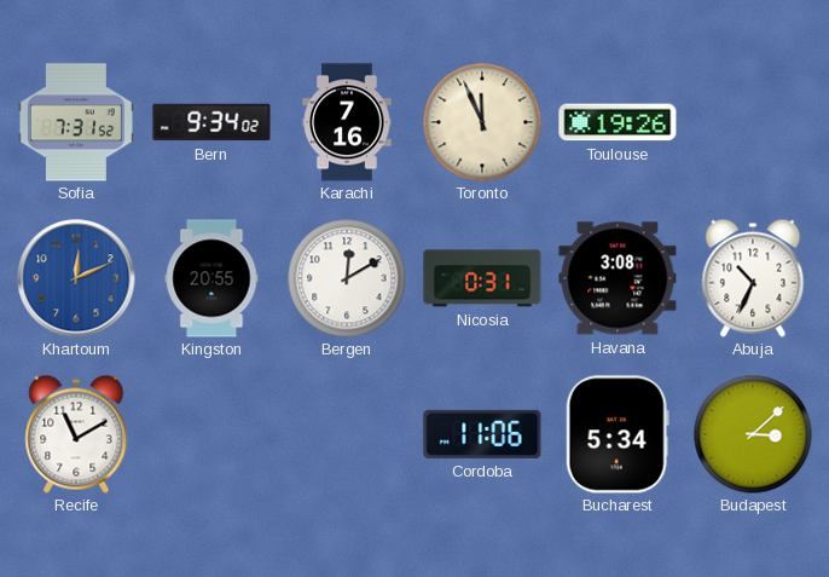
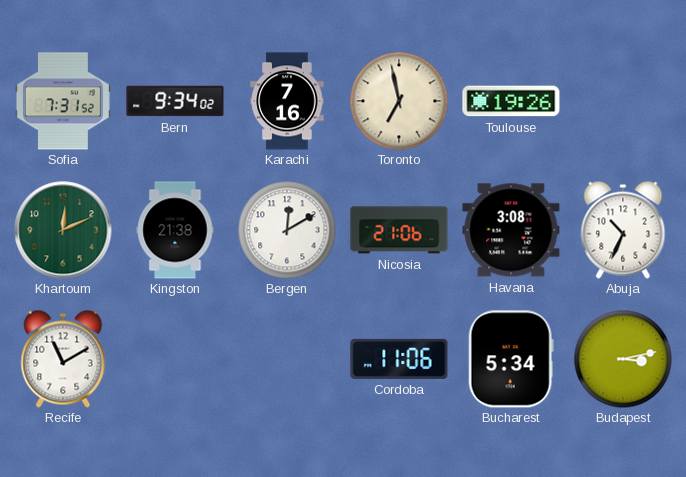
Toronto: 11:56 -> 6:58 (399, 101)
Khartoum dial: blue -> green (63, 230)
Kingston: 20:55 -> 21:38 (175, 230)
Nicosia: 0:31 -> 21:06 (399, 230)
Budapest: 3:08 -> 3:13 (623, 359)
